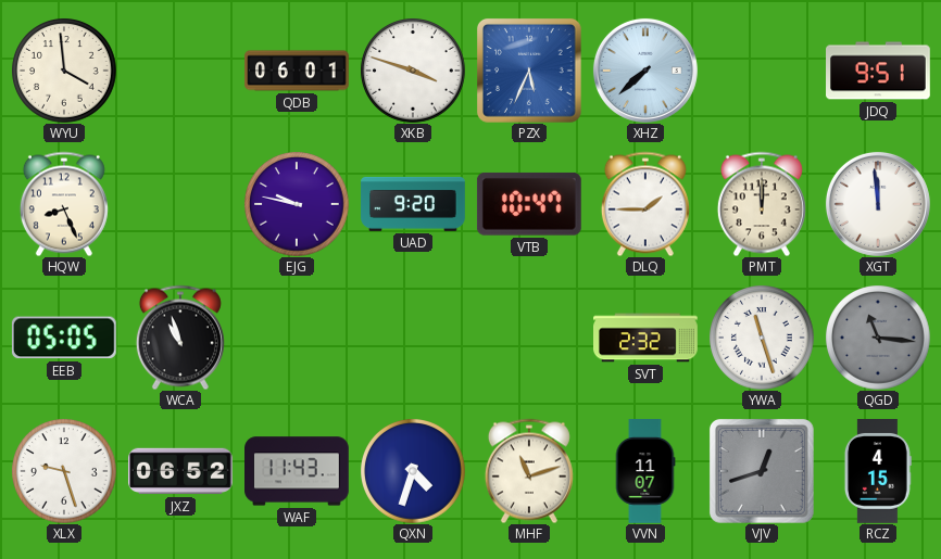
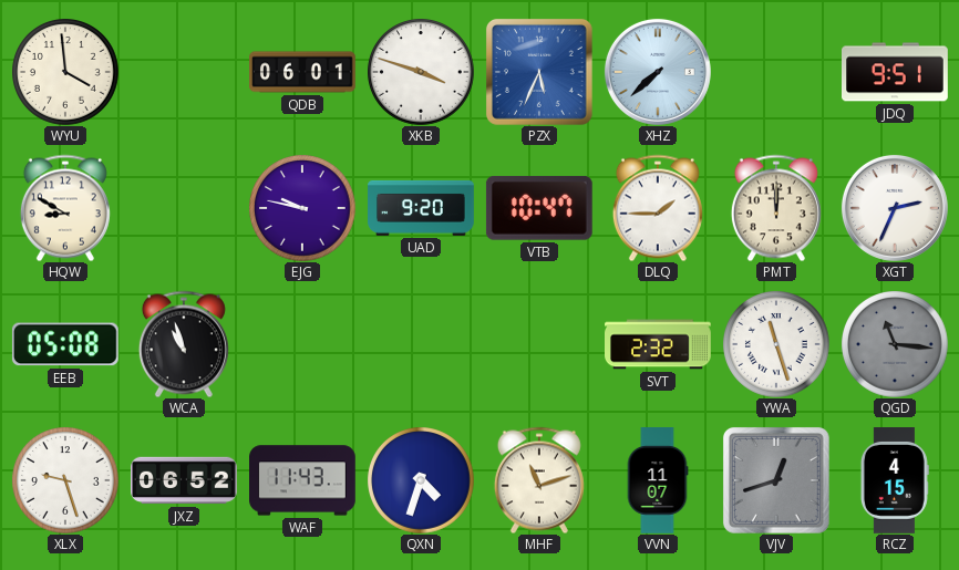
HQW: 8:26 -> 8:50 (65, 208)
XGT: 11:59 -> 2:34 (895, 208)
EEB: 05:05 -> 05:08 (65, 344)
